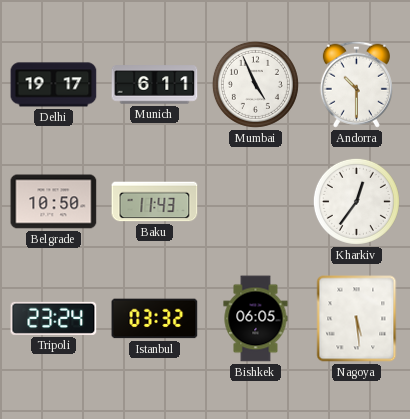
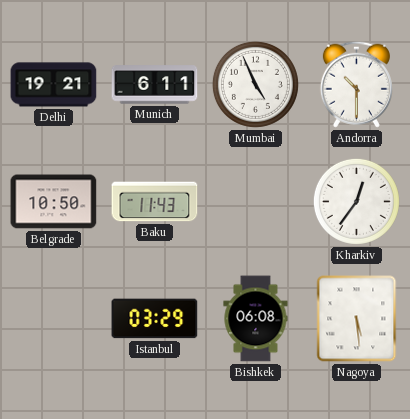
Delhi: 19:17 -> 19:21 (54, 85)
Tripoli: 23:24 -> none (54, 318)
Istanbul: 03:32 -> 03:29 (155, 319)
Bishkek: 06:05 -> 06:08 (256, 319)
